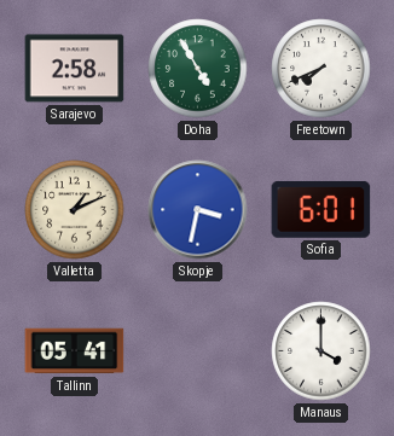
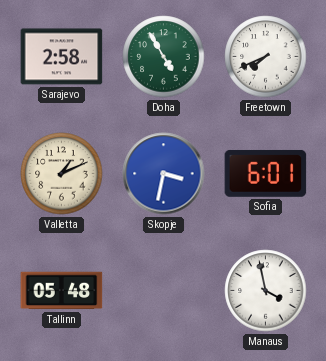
Tallinn: 05:41 -> 05:48 (62, 291)
Manaus: 4:00 -> 3:58 (266, 291)
